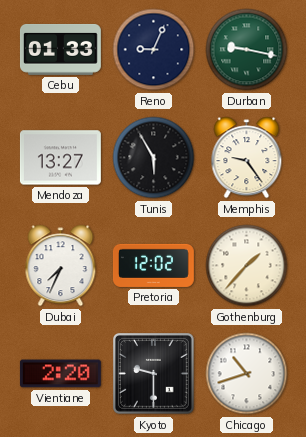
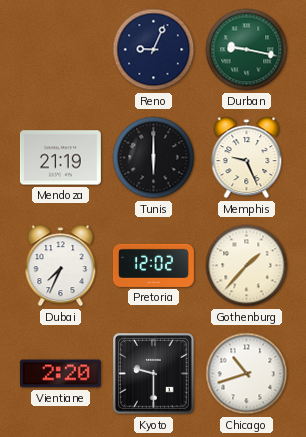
Cebu: 01:33 -> none (60, 49)
Mendoza: 13:27 -> 21:19 (60, 158)
Tunis: 5:55 -> 6:00 (154, 158)
Memphis: 9:24 -> 9:26 (247, 158)
